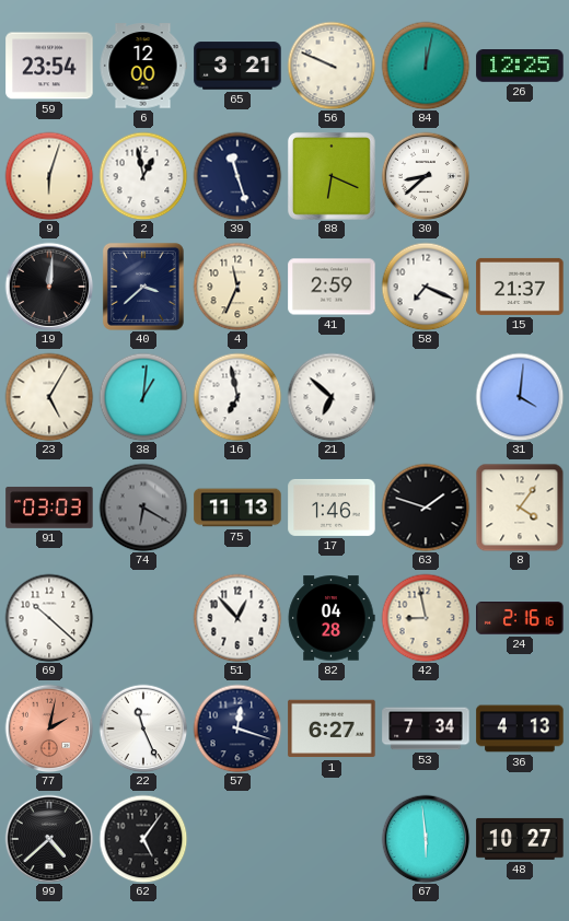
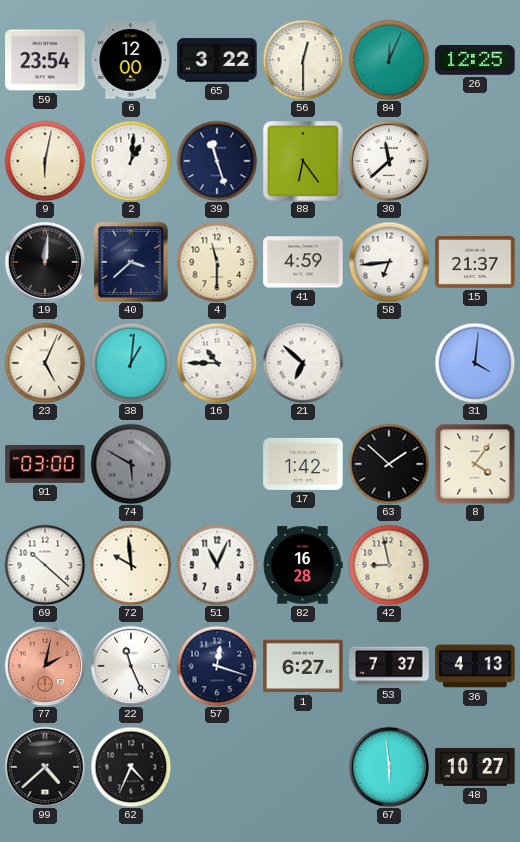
65: 3:21 -> 3:22 (217, 60)
56: 9:49 -> 12:30 (303, 60)
84: 12:02 -> 12:04 (389, 60)
9: 6:03 -> 6:02 (45, 161)
2: 12:58 -> 1:01 (131, 161)
88: 6:19 -> 6:24 (303, 161)
30: 8:38 -> 11:38 (389, 161)
4: 11:34 -> 11:30 (217, 262)
41: 2:59 -> 4:59 (303, 262)
58: 7:19 -> 6:44 (389, 262)
23: 5:05 -> 5:04 (45, 363)
16: 6:58 -> 10:45 (217, 363)
91: 03:03 -> 03:00 (45, 464)
74: 6:20 -> 5:50 (131, 464)
75: 11:13 -> none (237, 508)
17: 1:46 -> 1:42 (303, 464)
63: 1:48 -> 1:52 (389, 464)
72: none -> 9:59 (131, 565)
51: 12:53 -> 11:04 (217, 565)
82: 04:28 -> 16:28 (303, 565)
24: 2:16 -> none (520, 619)
53: 7:34 -> 7:37 (389, 666)
62: 5:06 -> 4:34 (131, 767)
